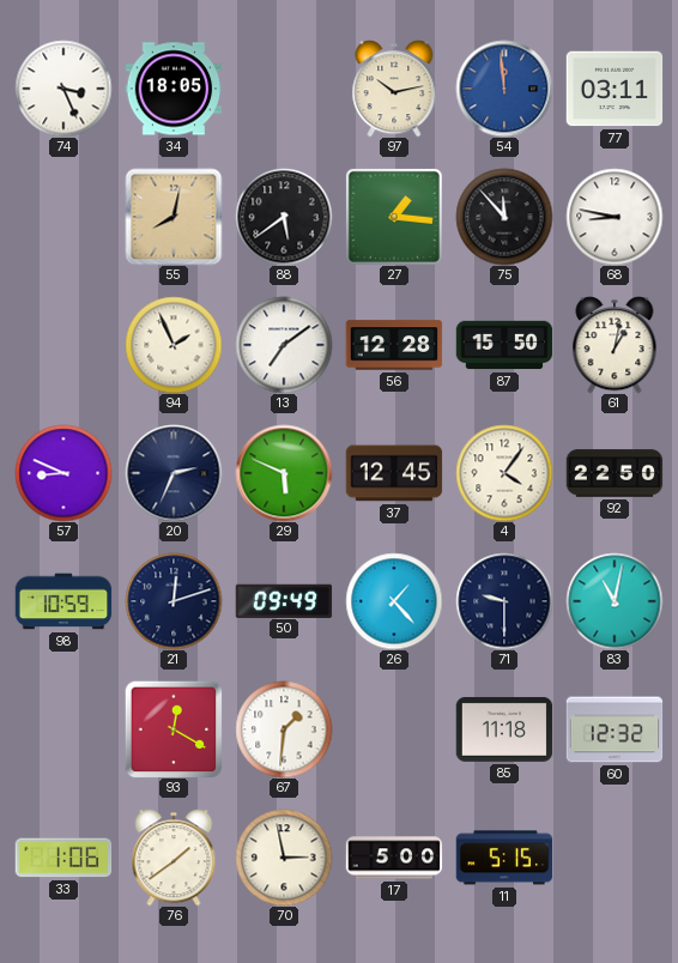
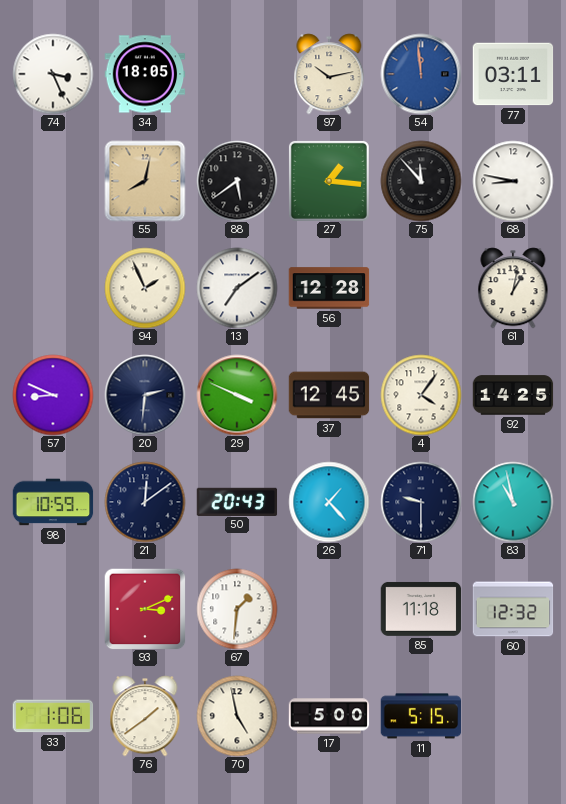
87: 15:50 -> none (504, 345)
20: 2:34 -> 2:31 (145, 395)
29: 5:49 -> 3:49 (237, 395)
92: 22:50 -> 14:25 (513, 395)
21: 12:12 -> 12:09 (145, 502)
50: 09:49 -> 20:43 (237, 501)
83: 11:02 -> 10:58 (513, 502)
93: 12:20 -> 3:11 (145, 609)
70: 2:58 -> 4:58 (237, 716)
